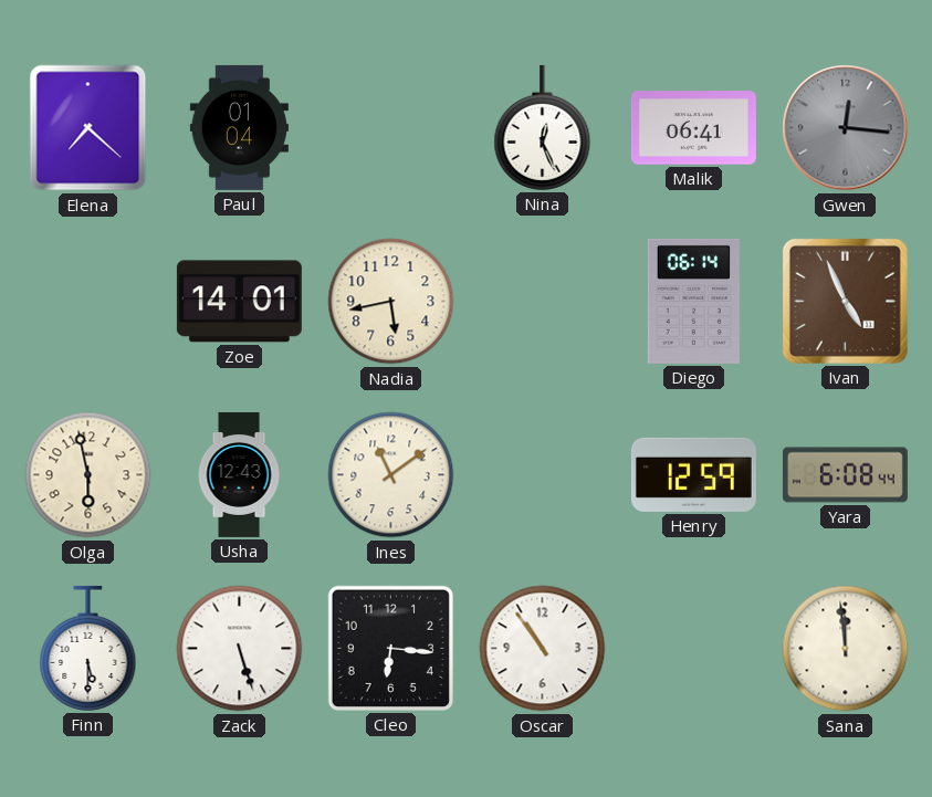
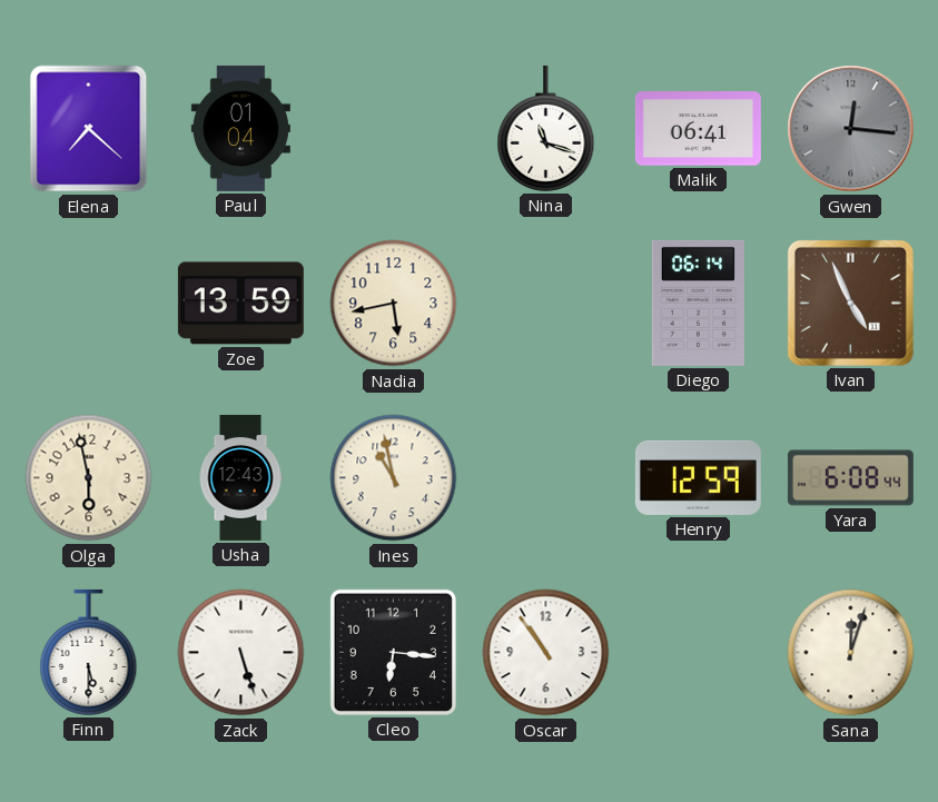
Nina: 12:26 -> 11:18 (546, 128)
Zoe: 14:01 -> 13:59 (240, 304)
Ines: 11:09 -> 10:58 (394, 478)
Sana: 11:59 -> 12:03 (851, 653)
